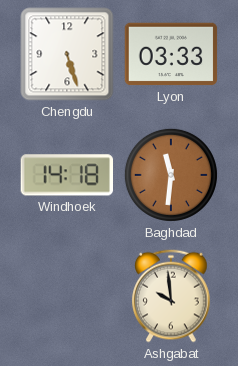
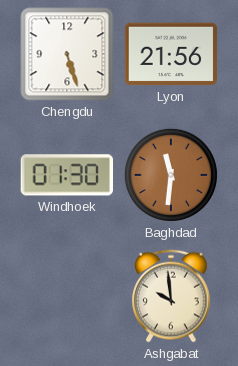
Lyon: 03:33 -> 21:56 (171, 54)
Windhoek: 14:18 -> 01:30 (66, 175)
